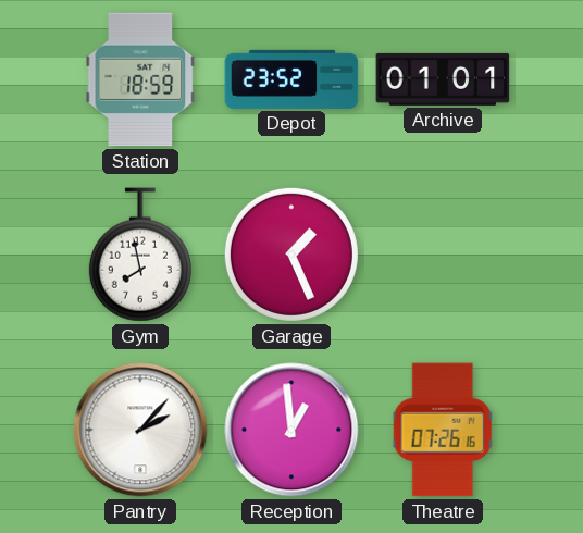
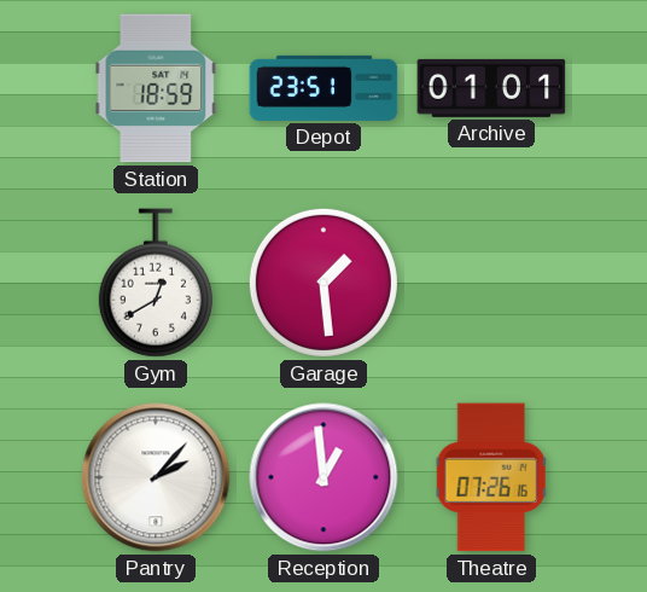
Depot: 23:52 -> 23:51 (323, 88)
Gym: 7:58 -> 12:40 (156, 283)
Garage: 1:26 -> 1:29 (323, 283)
